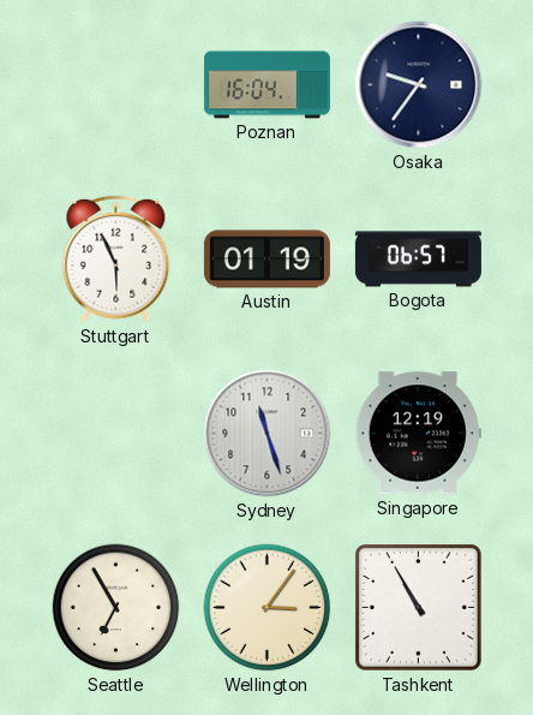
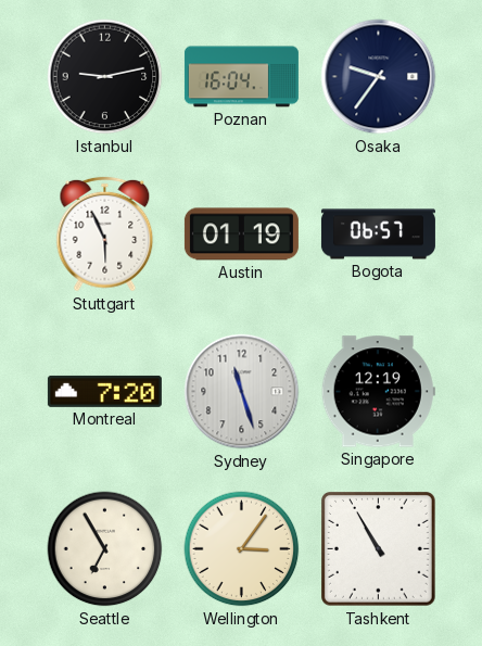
Istanbul: none -> 9:13 (105, 77)
Montreal: none -> 7:20 (104, 391)
